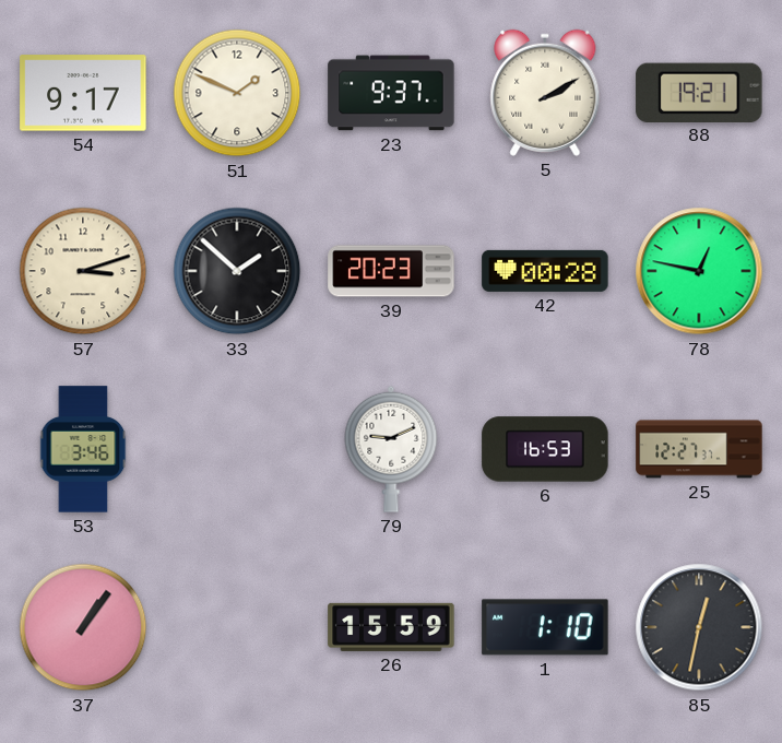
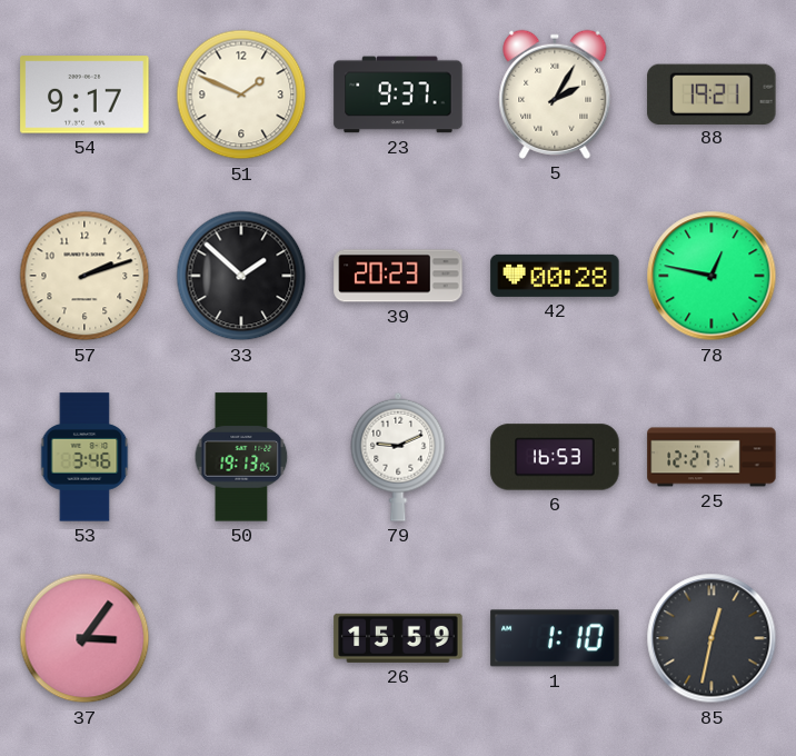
5: 2:10 -> 2:05 (555, 94)
57: 3:12 -> 2:12 (84, 276)
50: none -> 19:13 (241, 457)
37: 1:06 -> 3:06 (84, 638)
